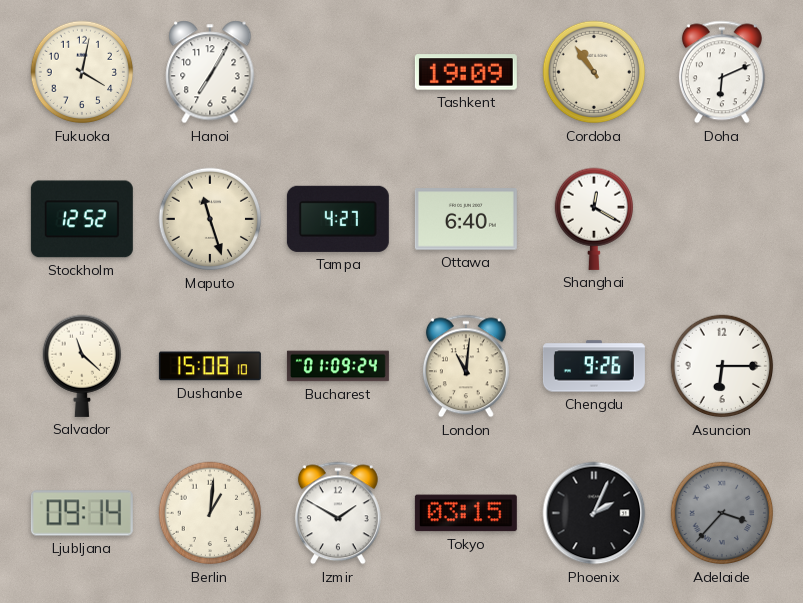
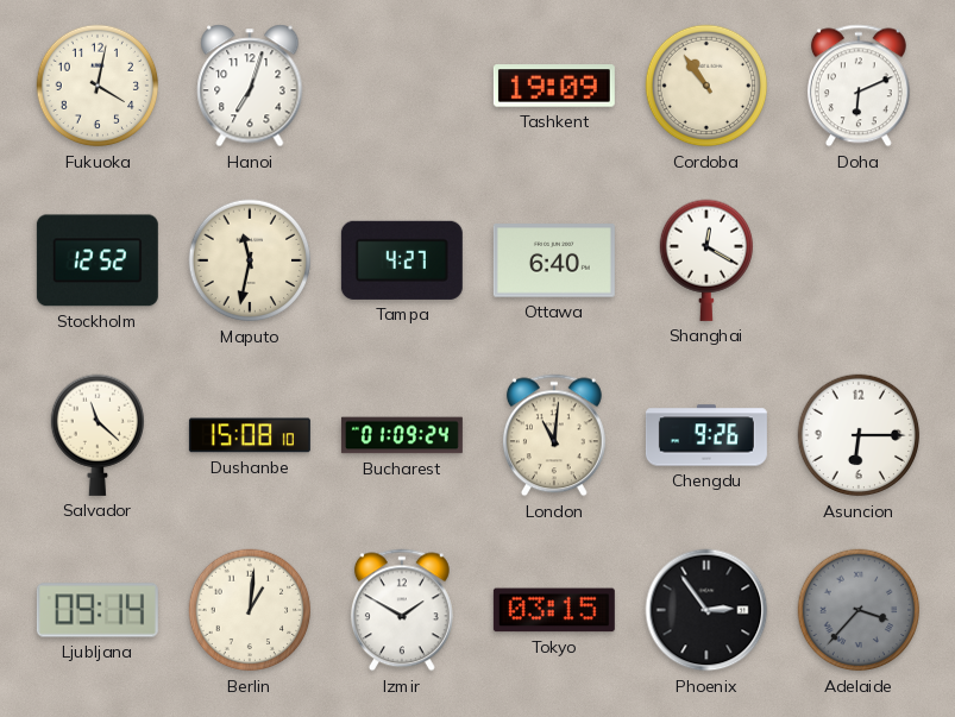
Hanoi: 7:05 -> 7:03 (250, 86)
Maputo: 11:27 -> 11:32 (250, 260)
Phoenix: 2:04 -> 2:54 (706, 610)
